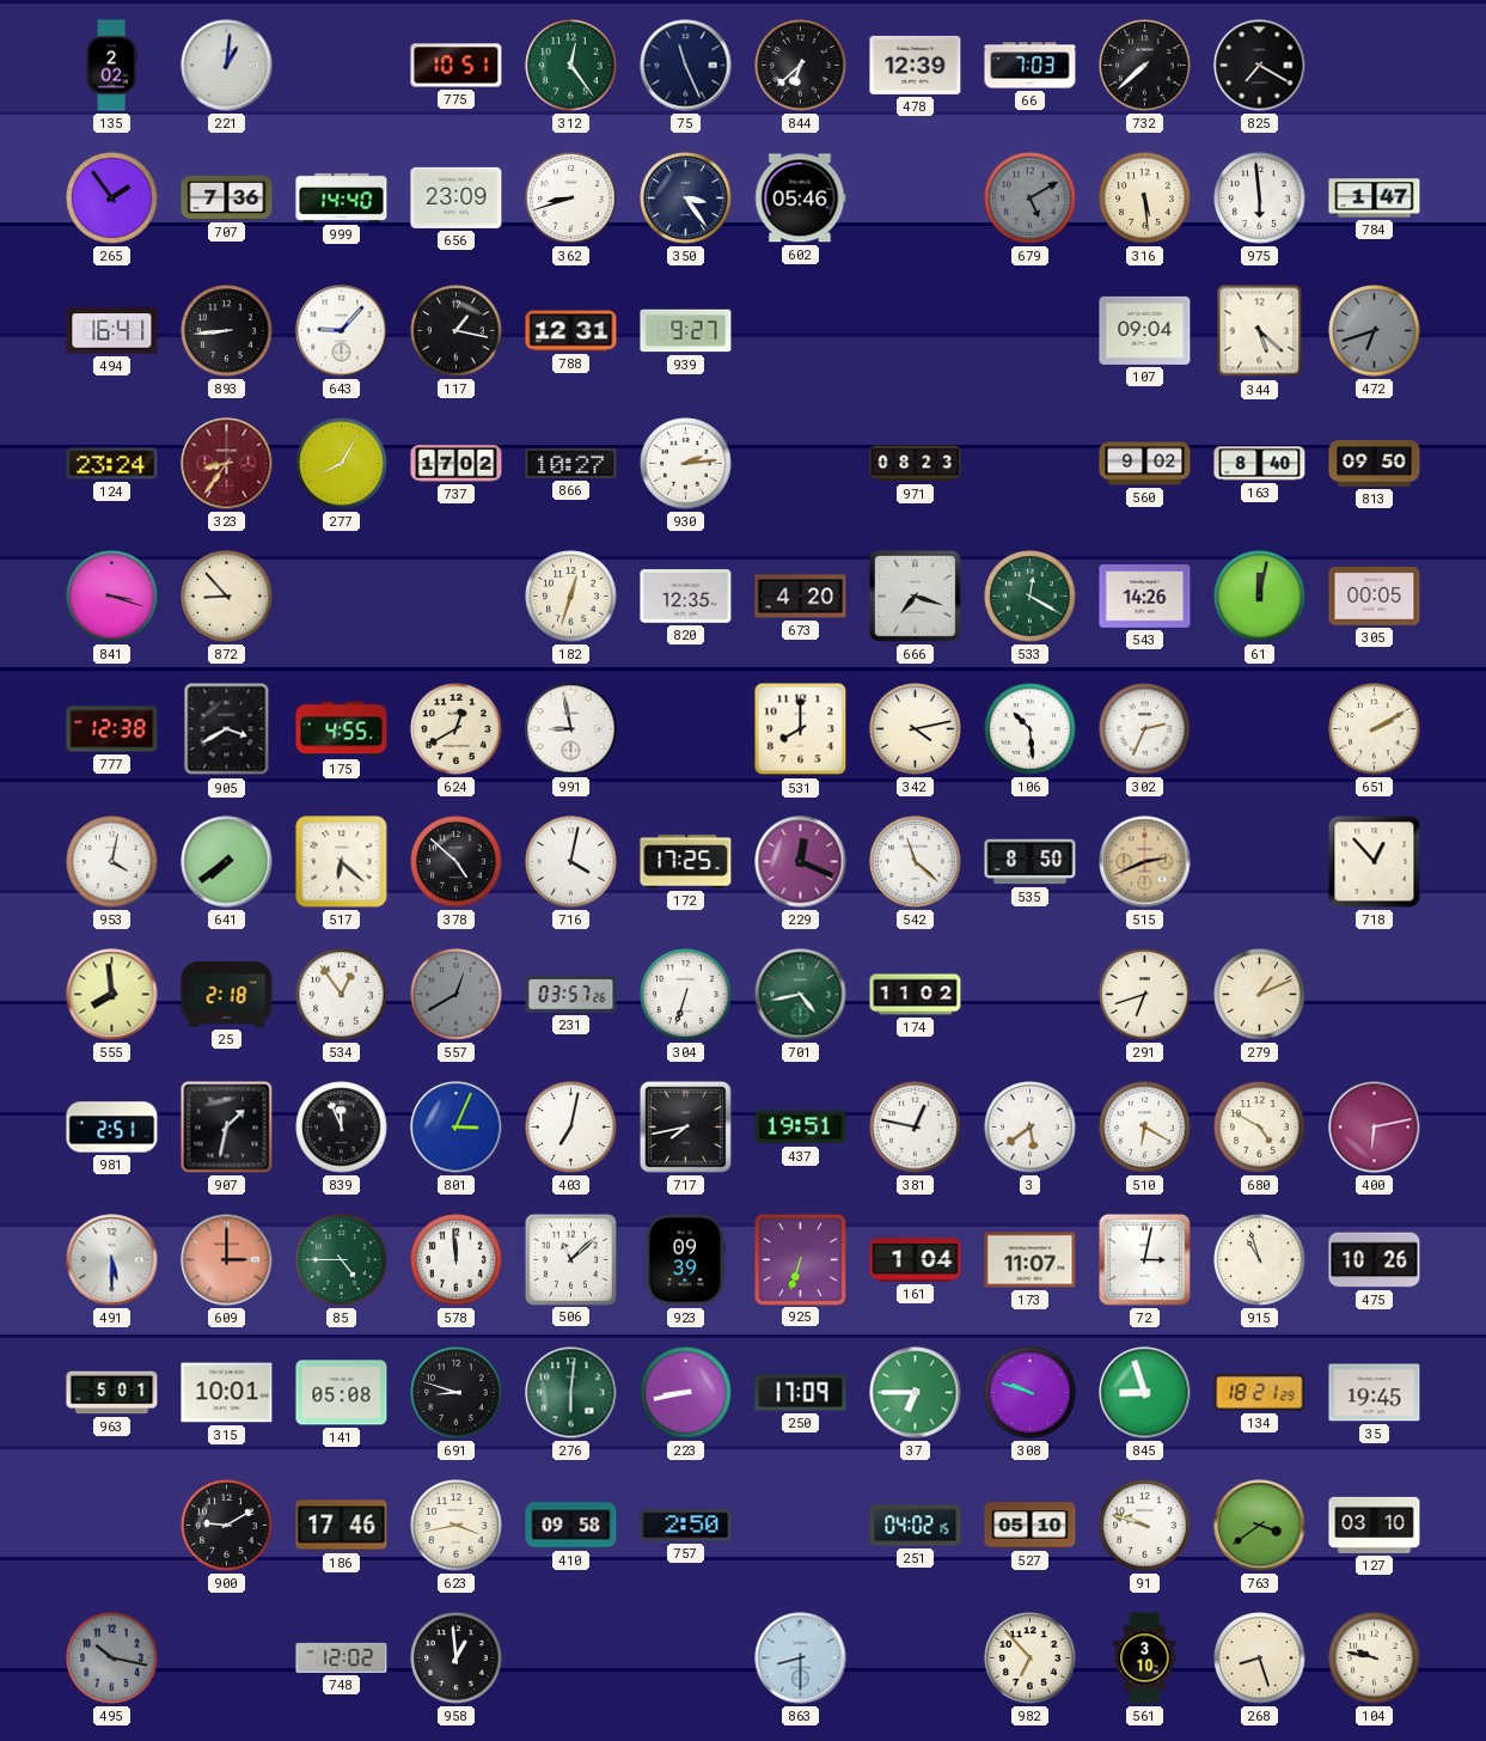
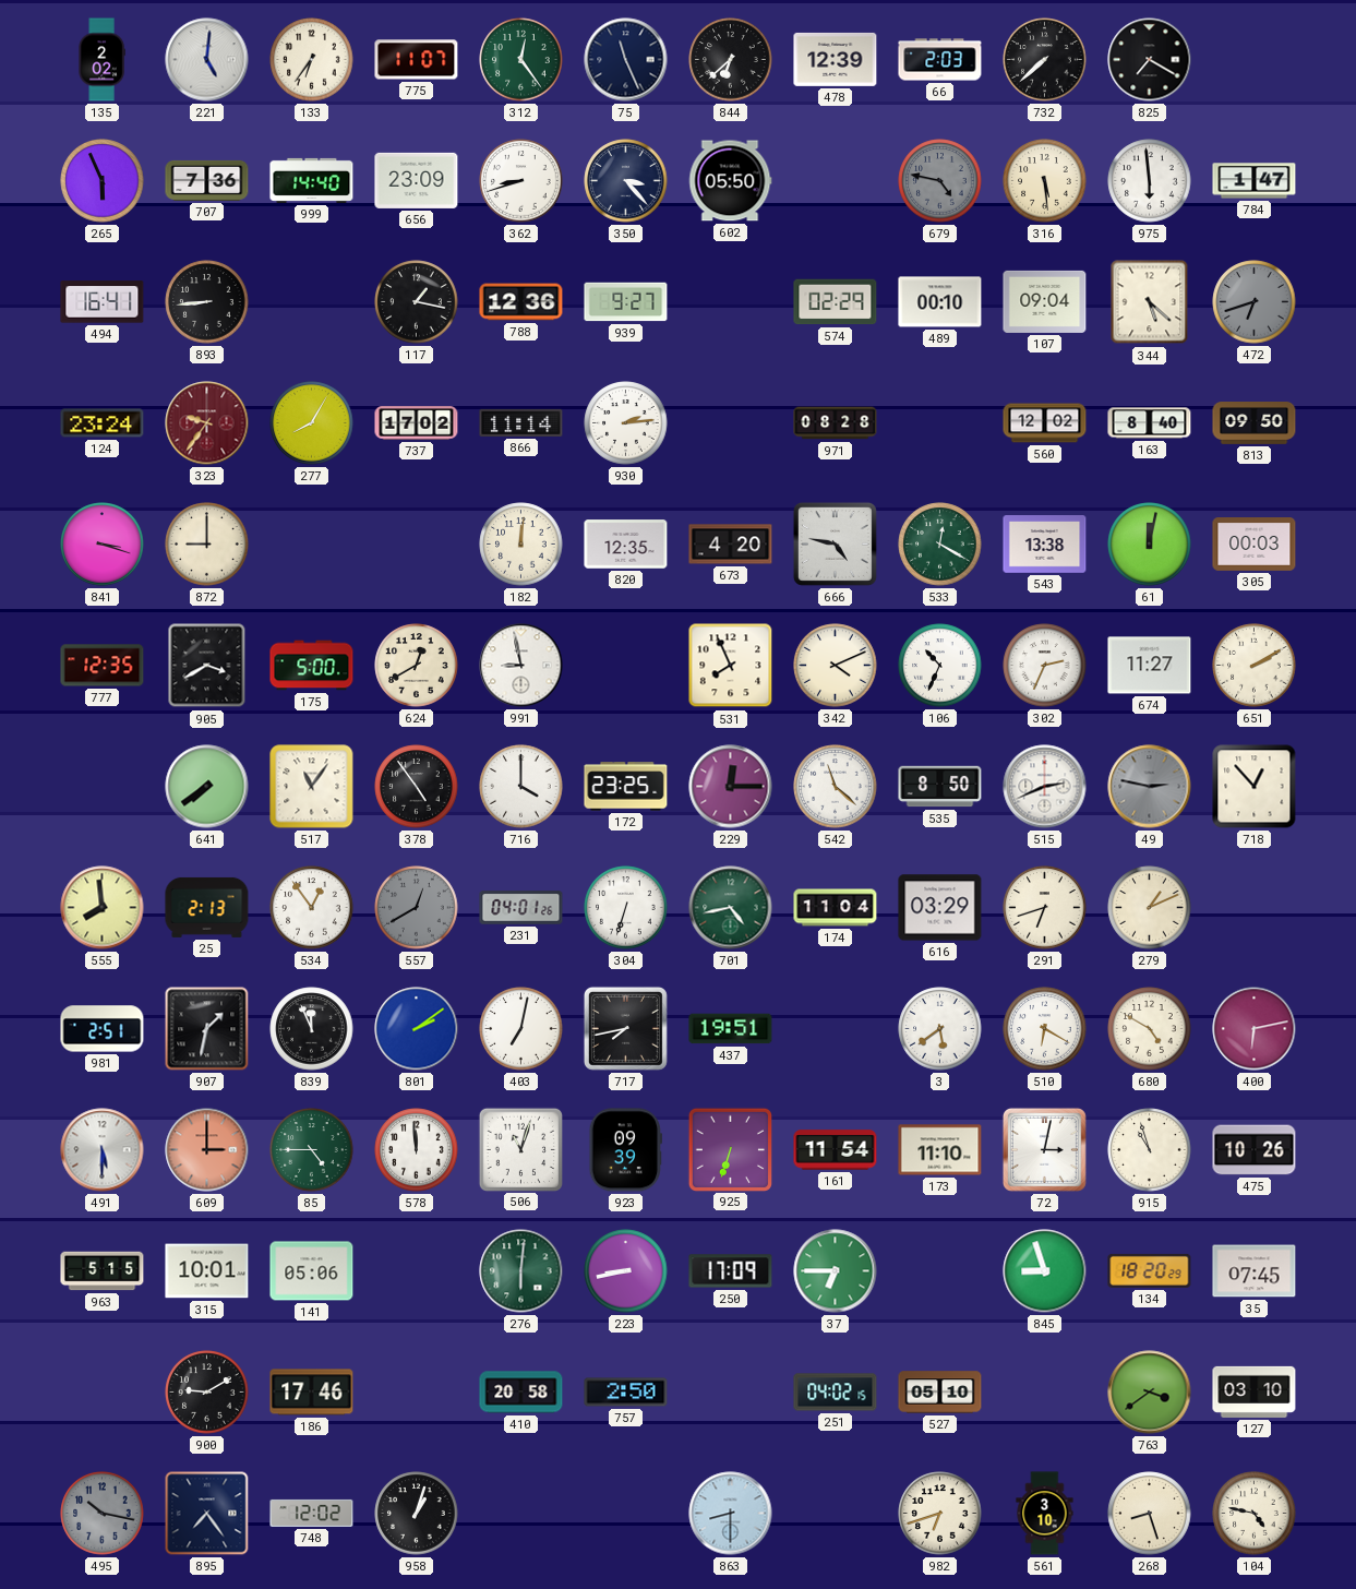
221: 1:01 -> 5:01 (207, 60)
133: none -> 6:36 (312, 60)
775: 10:51 -> 11:07 (417, 60)
66: 7:03 -> 2:03 (940, 60)
265: 1:54 -> 5:56 (103, 181)
350: 3:24 -> 3:23 (626, 181)
602: 05:46 -> 05:50 (730, 181)
679: 5:10 -> 4:47 (940, 181)
643: 9:07 -> none (342, 331)
788: 12:31 -> 12:36 (521, 302)
574: none -> 02:29 (836, 302)
489: none -> 00:10 (940, 302)
323: 8:36 -> 9:36 (207, 423)
866: 10:27 -> 11:14 (521, 422)
971: 08:23 -> 08:28 (836, 423)
560: 9:02 -> 12:02 (1045, 423)
872: 8:53 -> 9:00 (207, 545)
182: 12:33 -> 12:01 (521, 545)
666: 7:18 -> 4:47 (835, 543)
543: 14:26 -> 13:38 (1045, 545)
305: 00:05 -> 00:03 (1255, 545)
777: 12:38 -> 12:35 (103, 666)
175: 4:55 -> 5:00 (312, 666)
531: 8:00 -> 7:56 (731, 666)
342: 4:13 -> 4:11 (836, 666)
106: 10:29 -> 10:34 (940, 666)
674: none -> 11:27 (1150, 666)
953: 4:02 -> none (112, 862)
517: 6:22 -> 11:06 (312, 787)
378: 4:52 -> 4:54 (417, 787)
716: 4:02 -> 4:00 (521, 787)
172: 17:25 -> 23:25 (626, 787)
229: 12:19 -> 12:15 (731, 787)
515 dial: champagne -> white (1045, 787)
49: none -> 2:47 (1150, 787)
25: 2:18 -> 2:13 (207, 907)
231: 03:57 -> 04:01 (521, 908)
174: 11:02 -> 11:04 (836, 908)
616: none -> 03:29 (940, 908)
801: 3:04 -> 2:09 (417, 1029)
381: 12:47 -> none (916, 1128)
506: 11:08 -> 11:03 (520, 1149)
161: 1:04 -> 11:54 (836, 1150)
173: 11:07 -> 11:10 (940, 1150)
963: 5:01 -> 5:15 (103, 1271)
141: 05:08 -> 05:06 (312, 1271)
691: 8:48 -> none (457, 1393)
308: 9:48 -> none (1031, 1393)
134: 18:21 -> 18:20 (1150, 1270)
35: 19:45 -> 07:45 (1255, 1271)
623: 3:43 -> none (457, 1526)
410: 09:58 -> 20:58 (521, 1393)
91: 9:48 -> none (1145, 1526)
895: none -> 7:24 (207, 1514)
958: 12:59 -> 1:03 (417, 1514)
982: 6:53 -> 6:42 (940, 1514)
104: 9:47 -> 4:47 (1255, 1514)
